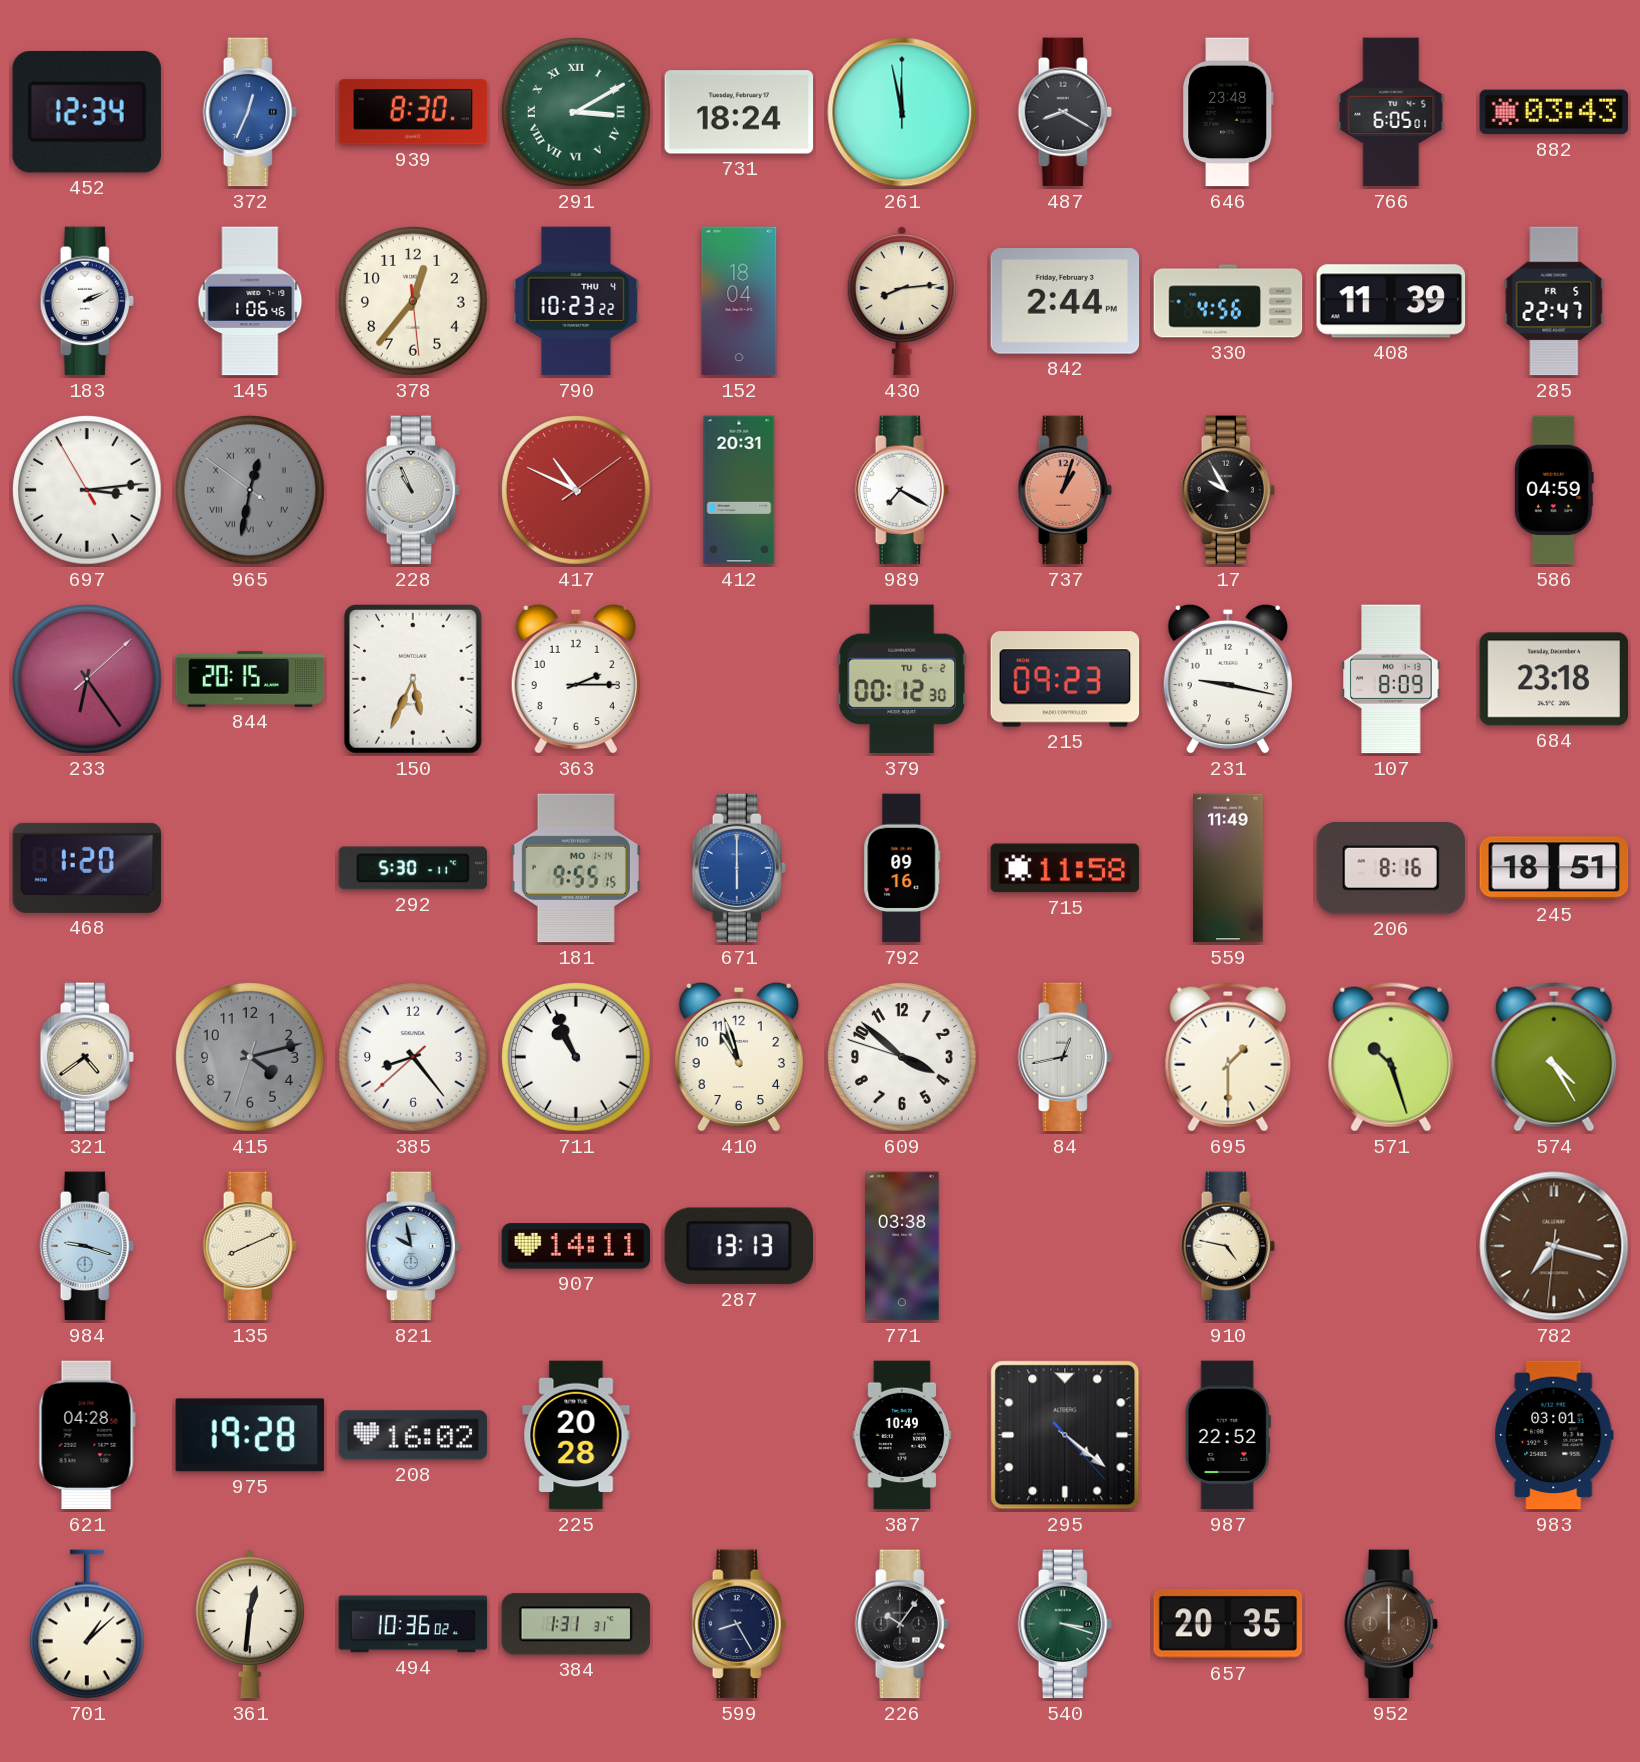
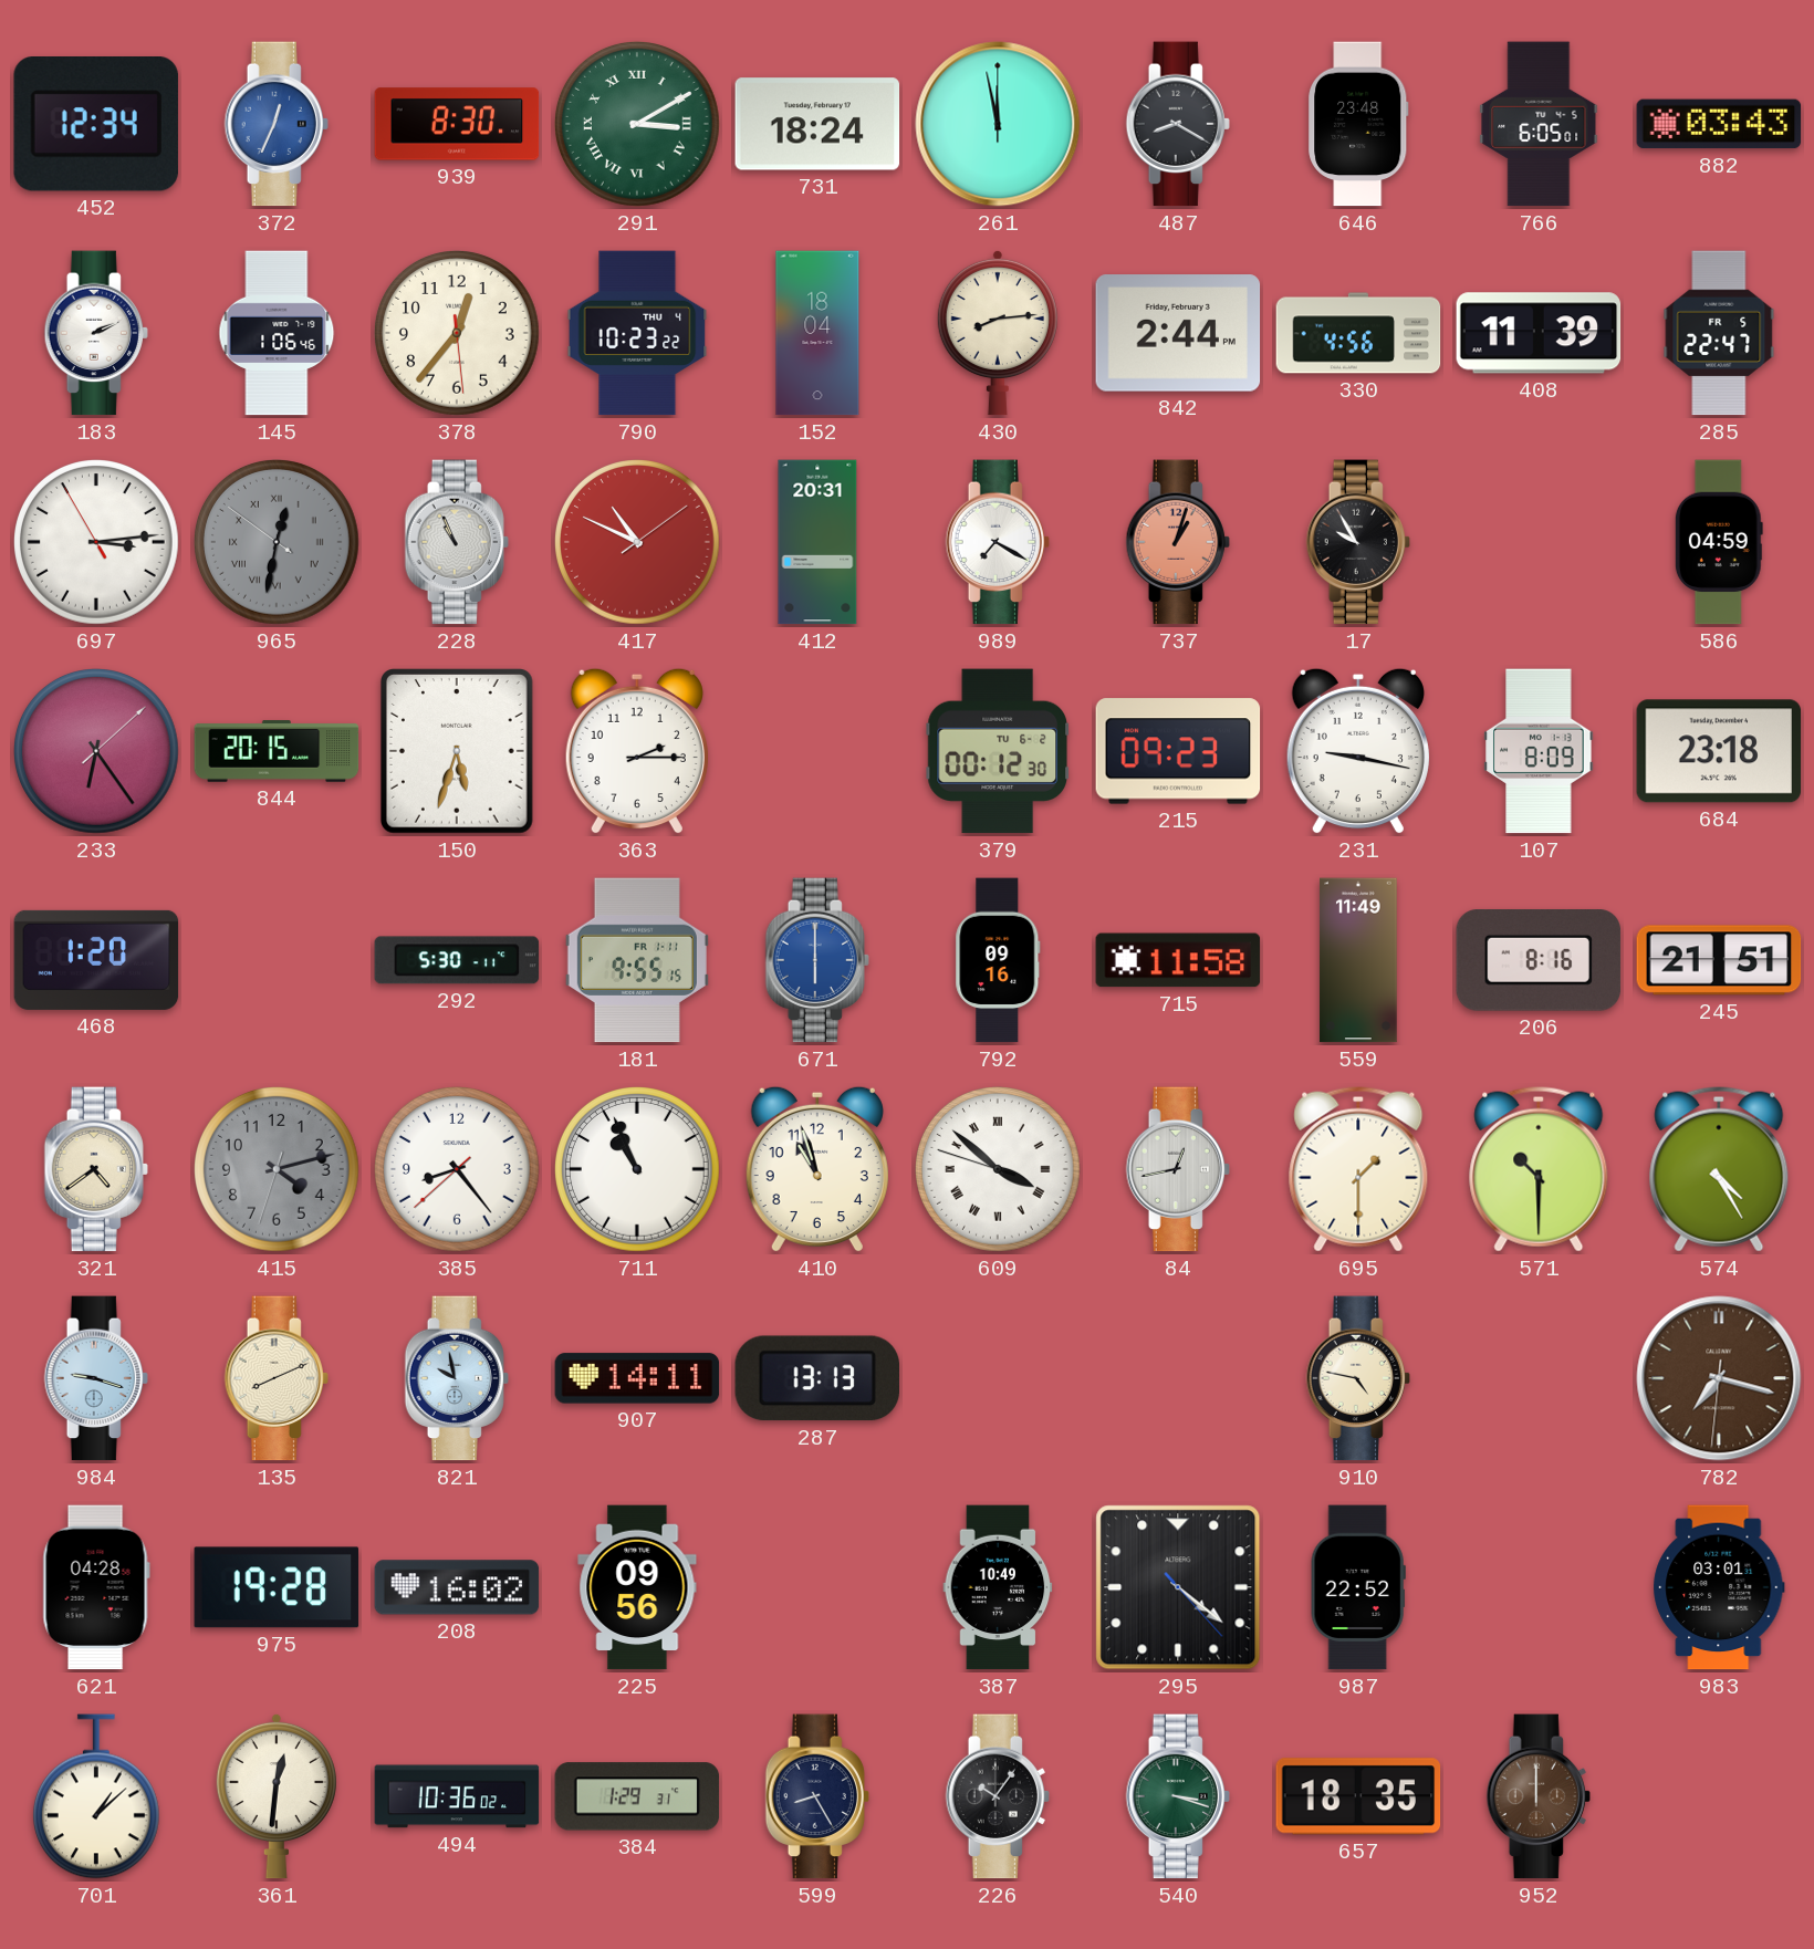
150: 5:34 -> 5:33 (457, 752)
181 date: MO 1-14 -> FR 1-11 (637, 960)
245: 18:51 -> 21:51 (1719, 960)
609 numerals: Arabic -> Roman (999, 1170)
571: 10:27 -> 10:30 (1539, 1169)
771: 03:38 -> none (902, 1246)
225: 20:28 -> 09:56 (637, 1587)
384: 1:31 -> 1:29 (637, 1796)
657: 20:35 -> 18:35 (1358, 1796)
